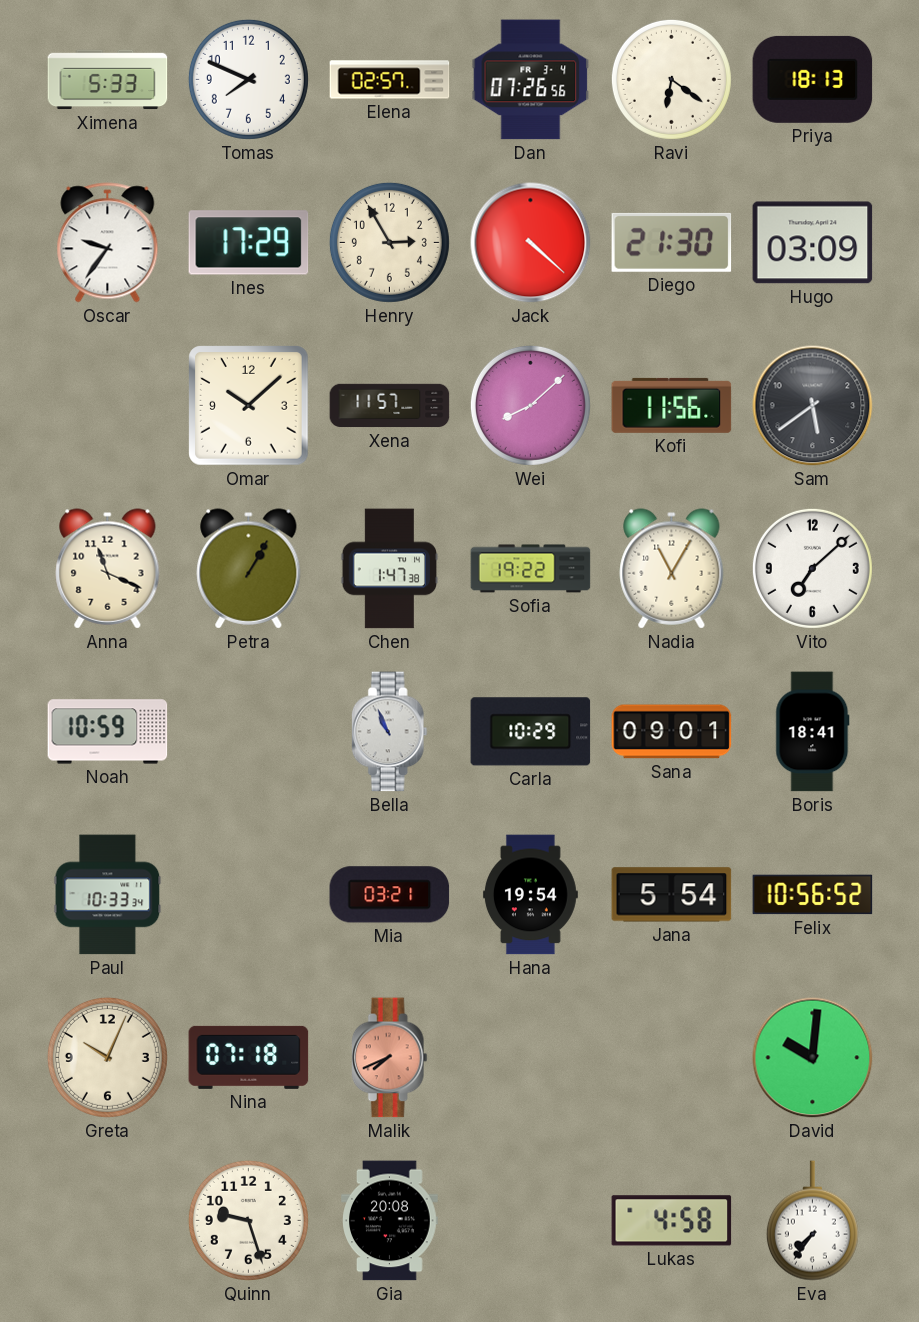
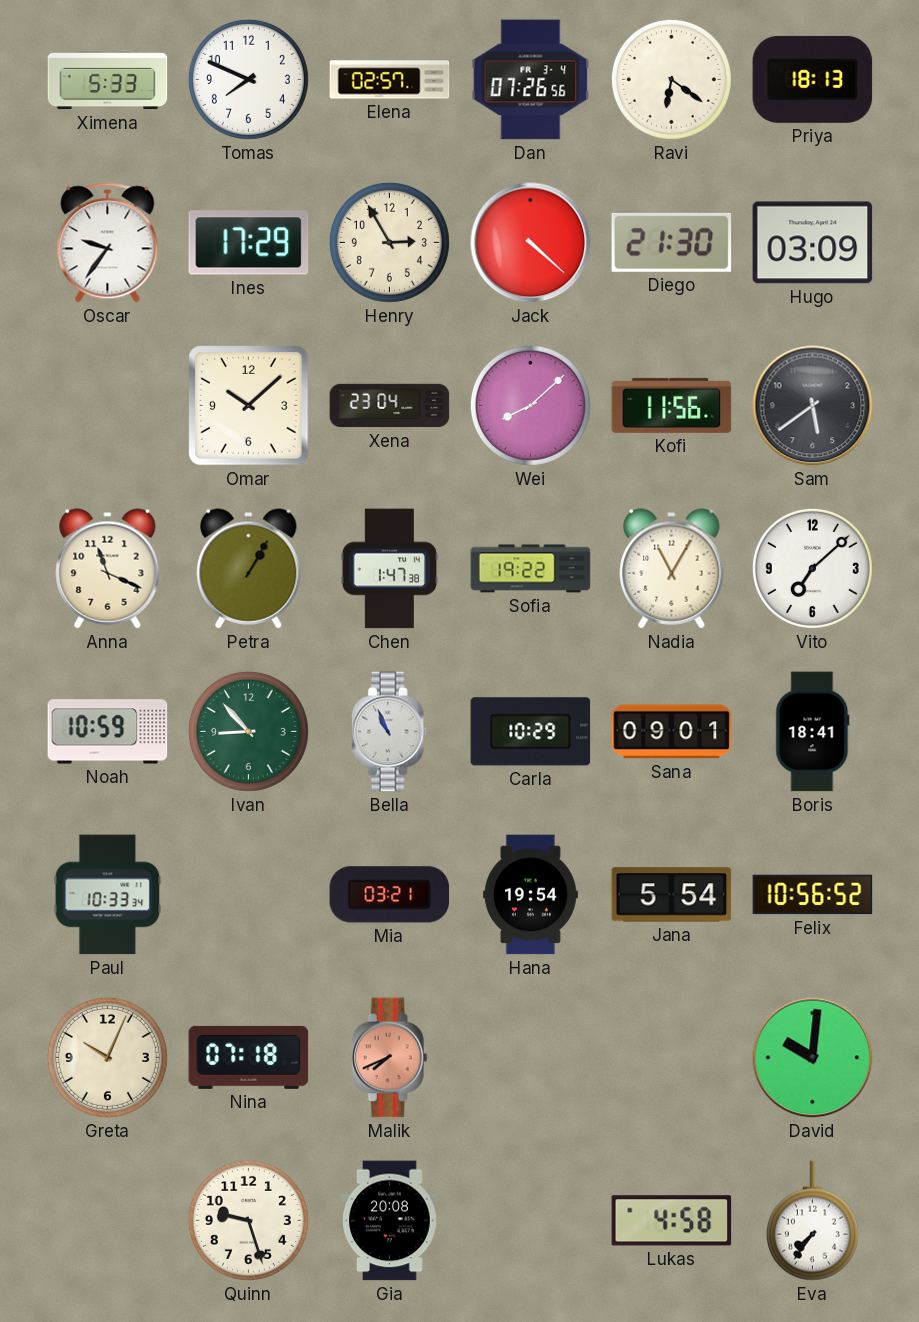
Xena: 11:57 -> 23:04 (390, 406)
Ivan: none -> 8:53 (248, 731)
